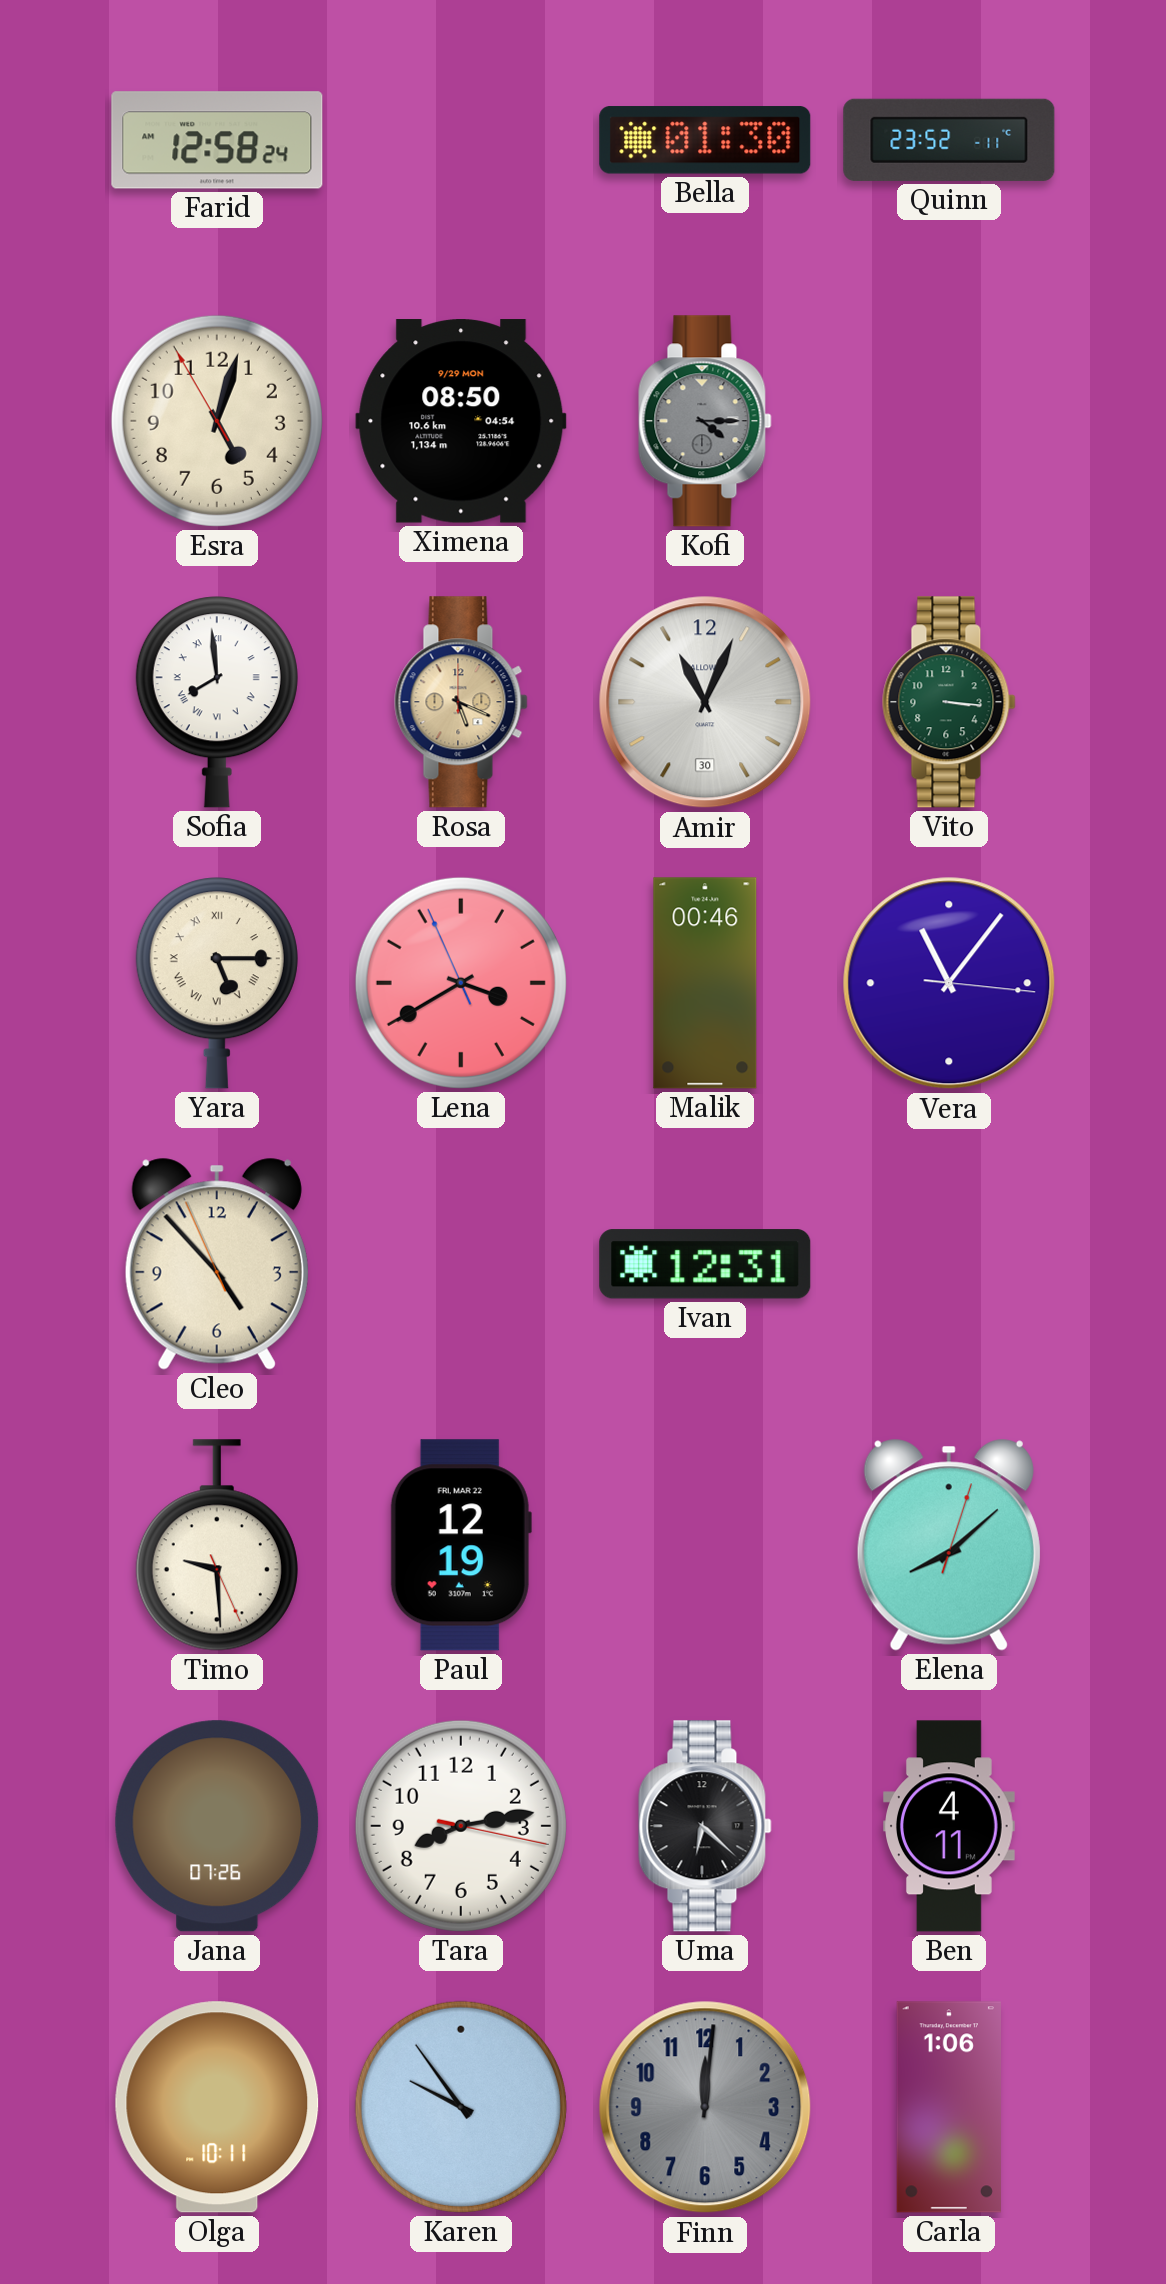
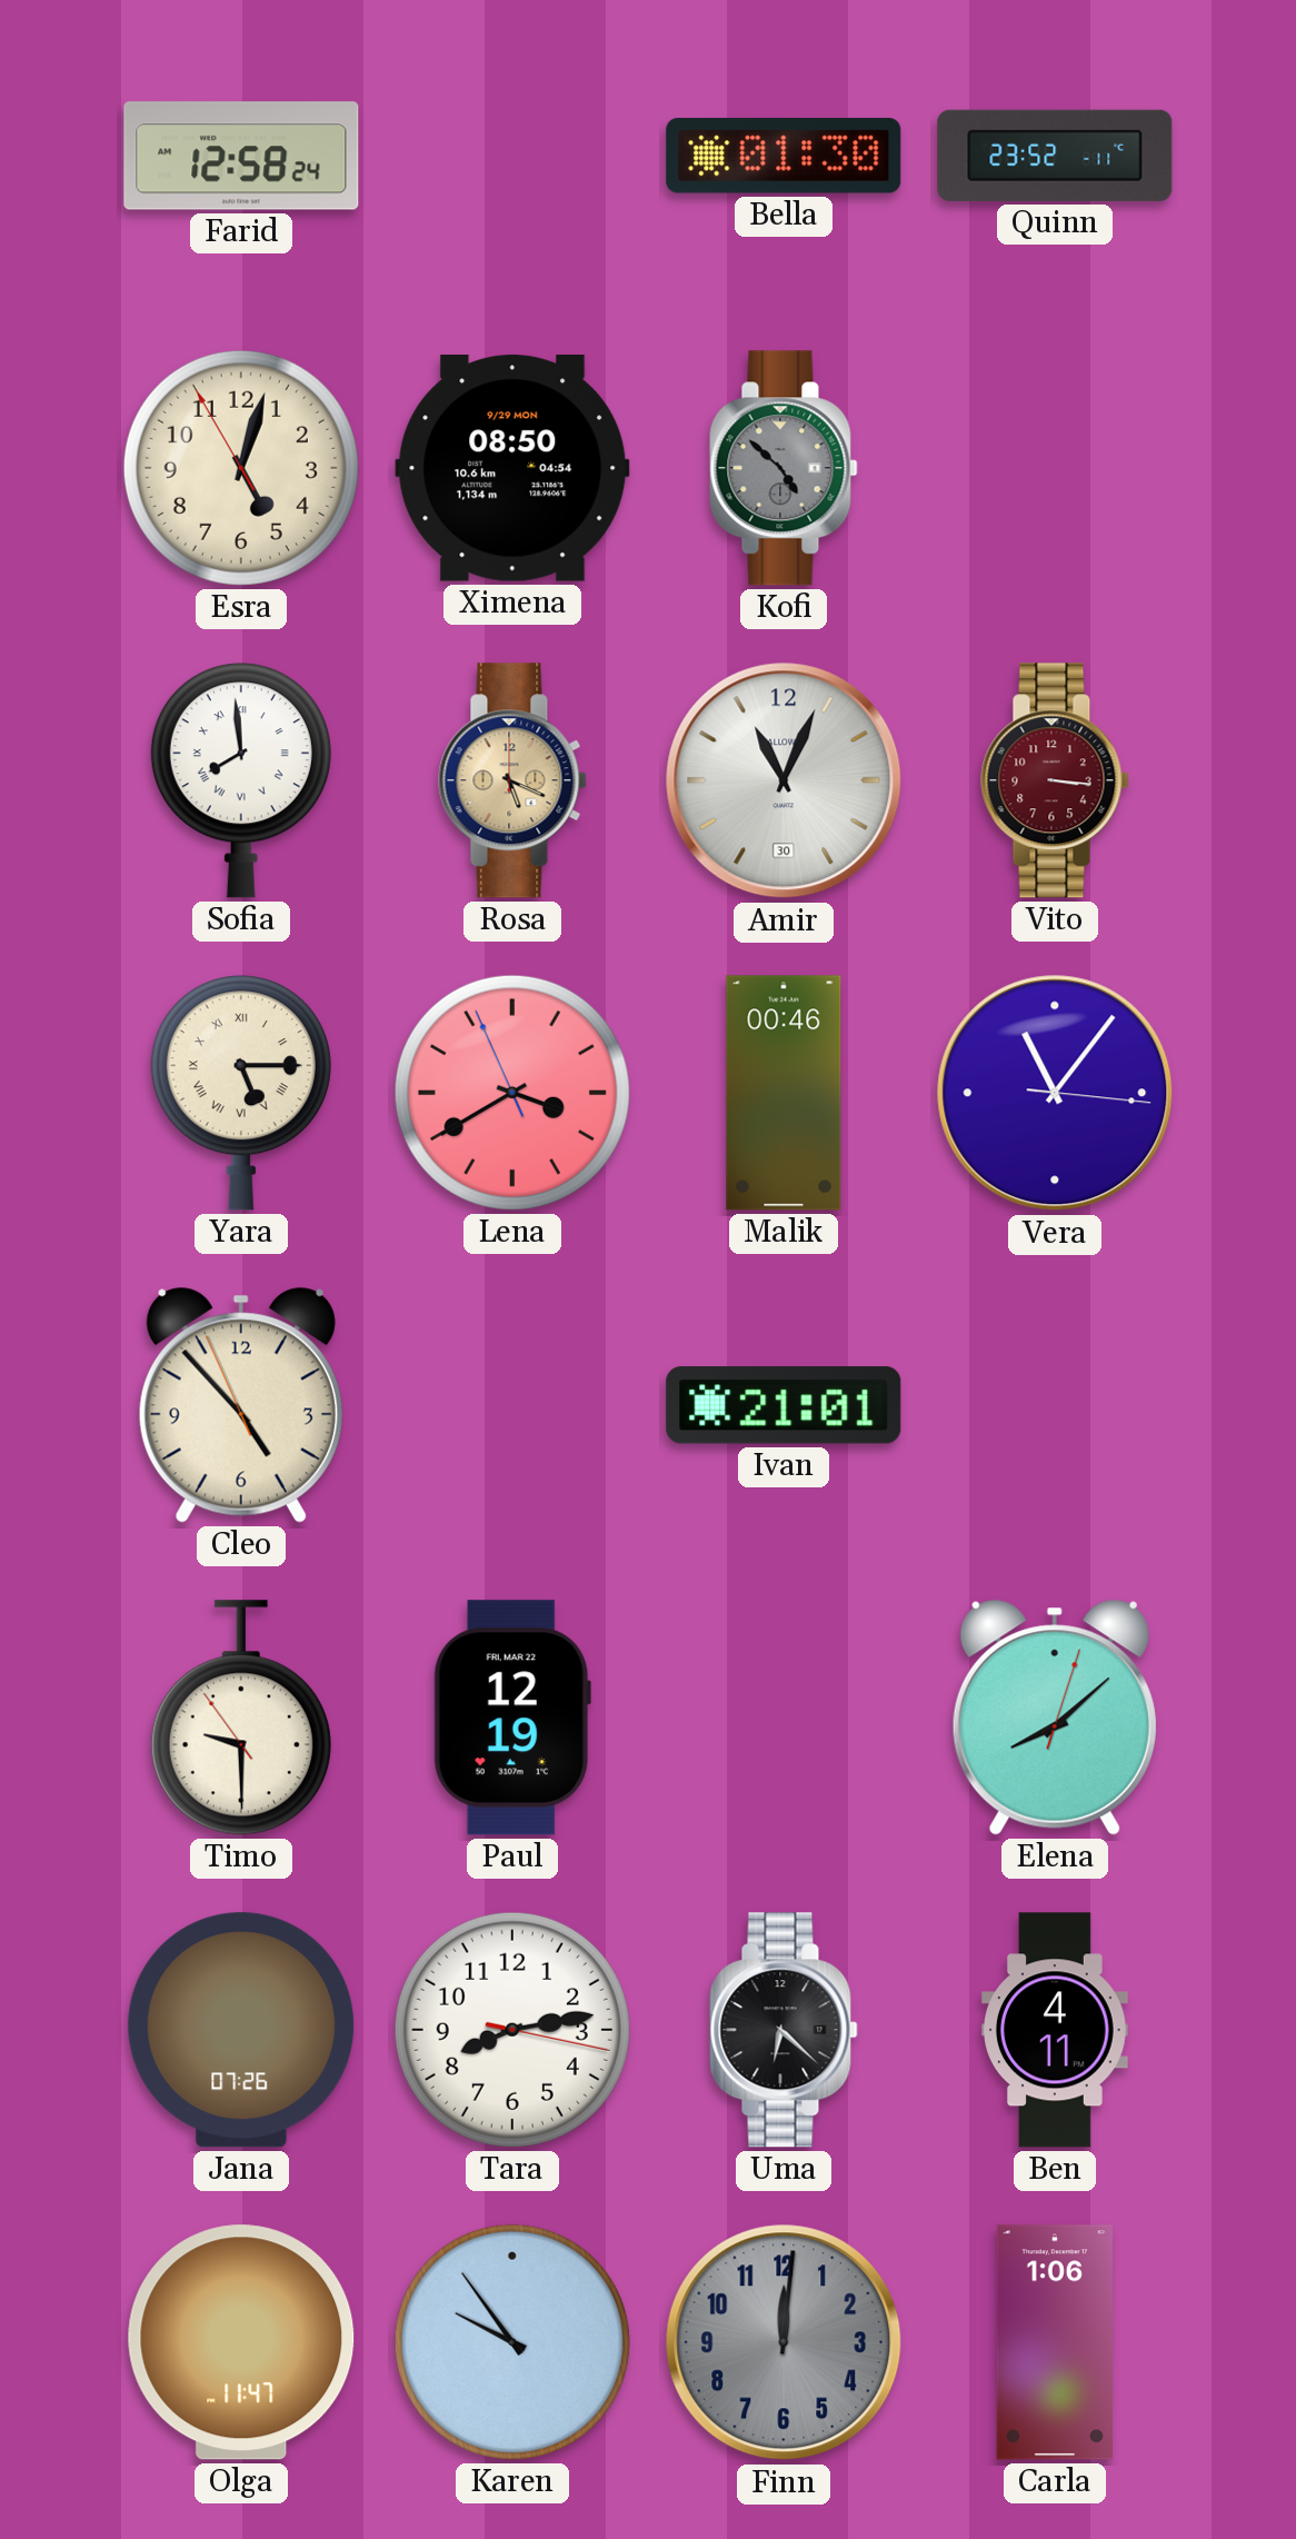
Kofi: 4:15 -> 4:52 (784, 468)
Vito dial: green -> burgundy (1055, 780)
Ivan: 12:31 -> 21:01 (784, 1405)
Timo: 9:29:26 -> 9:29:54 (241, 1717)
Olga: 10:11 -> 11:47 (241, 2342)
